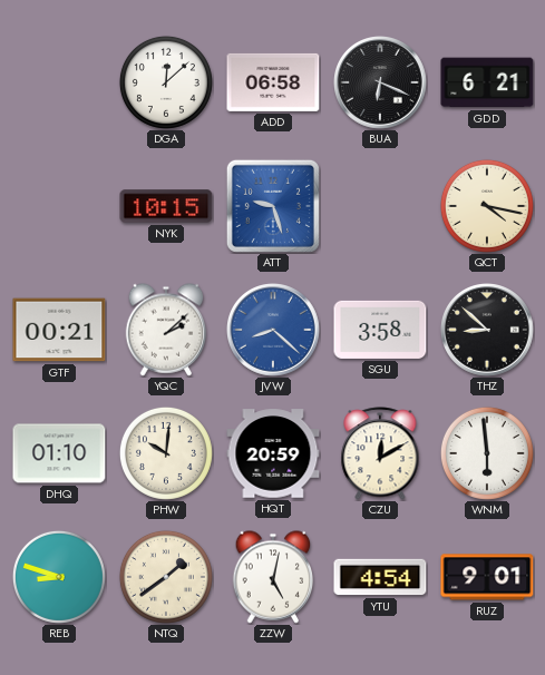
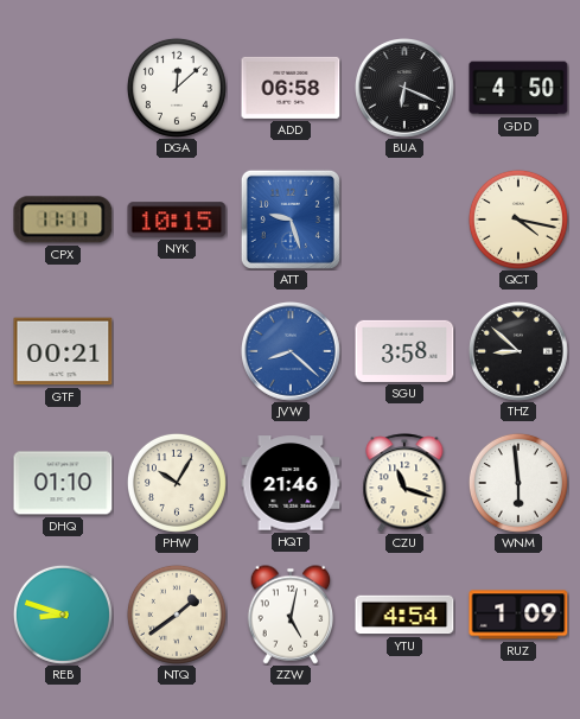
GDD: 6:21 -> 4:50 (518, 88)
CPX: none -> 11:11 (63, 219)
YQC: 2:08 -> none (166, 330)
PHW: 10:01 -> 10:05 (177, 483)
HQT: 20:59 -> 21:46 (291, 483)
CZU: 12:10 -> 11:18 (404, 483)
RUZ: 9:01 -> 1:09 (518, 615)
